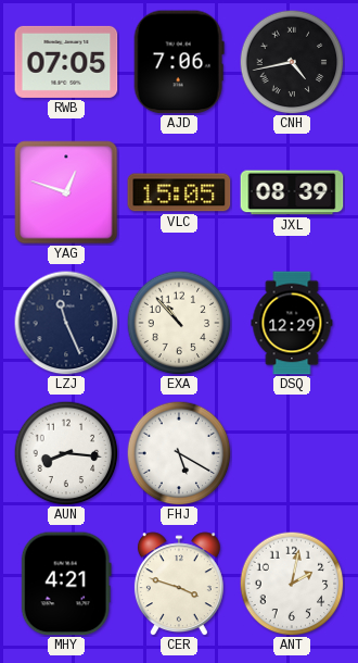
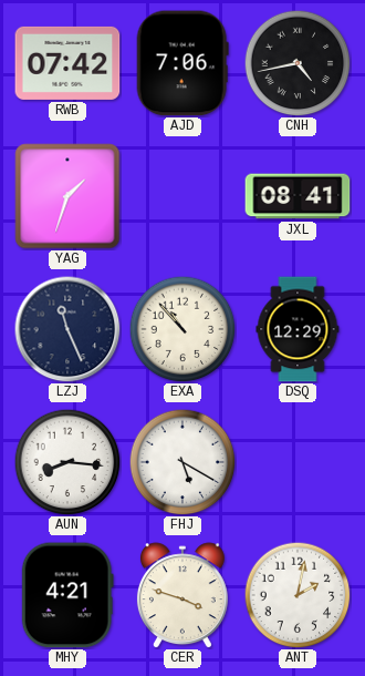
RWB: 07:05 -> 07:42 (67, 63)
YAG: 12:48 -> 1:33 (67, 196)
VLC: 15:05 -> none (179, 192)
JXL: 08:39 -> 08:41 (298, 196)
